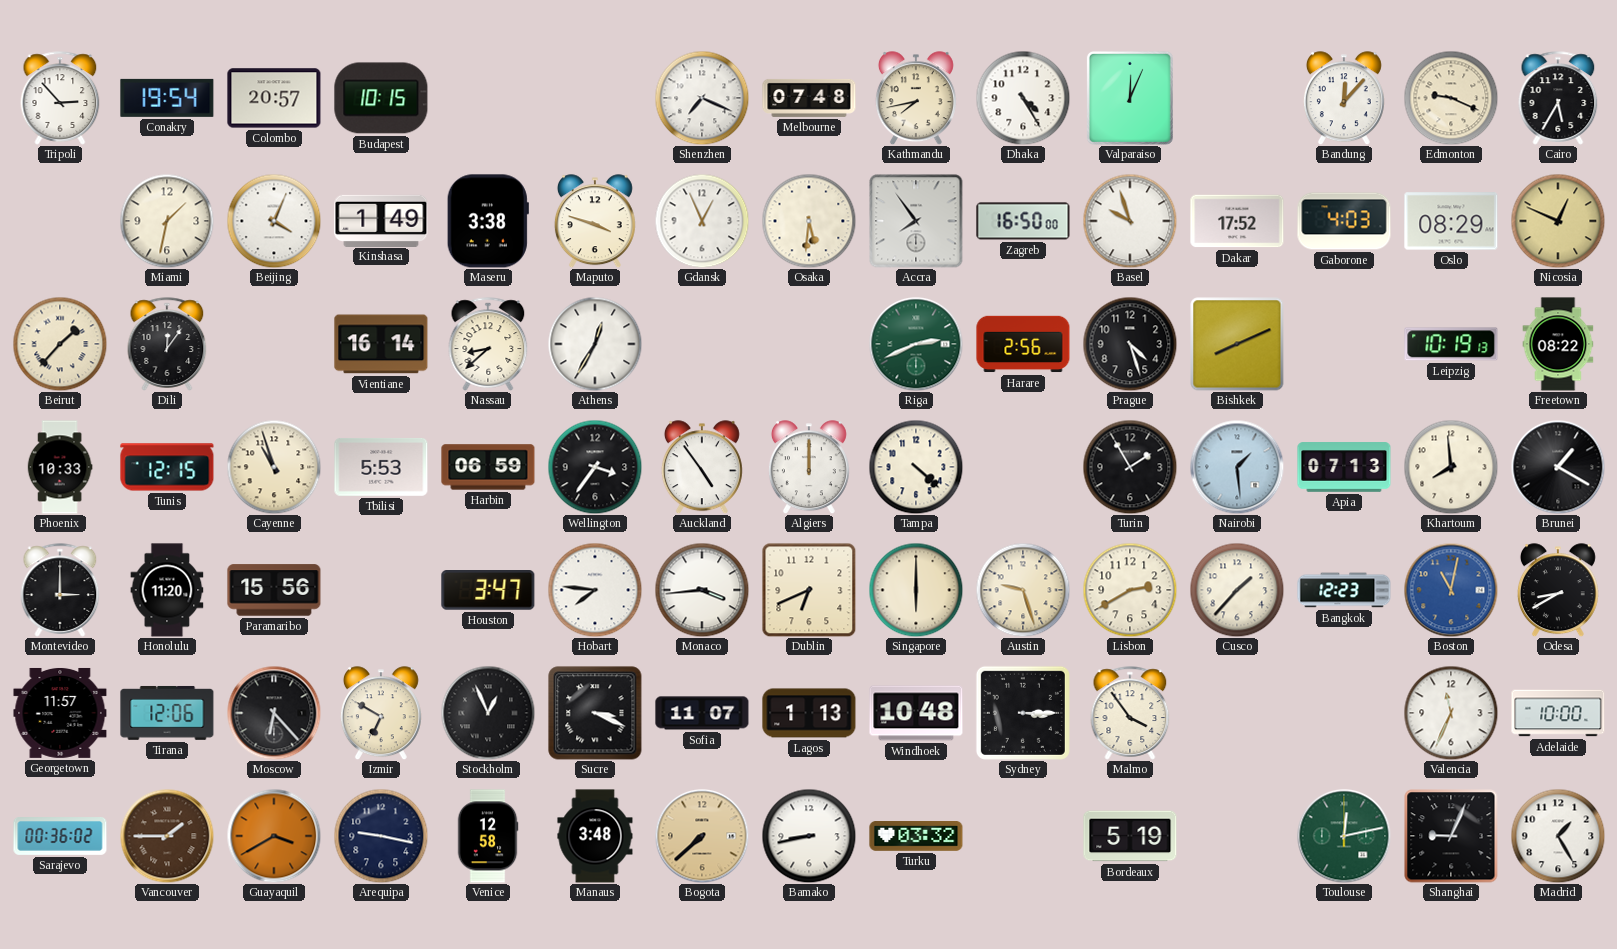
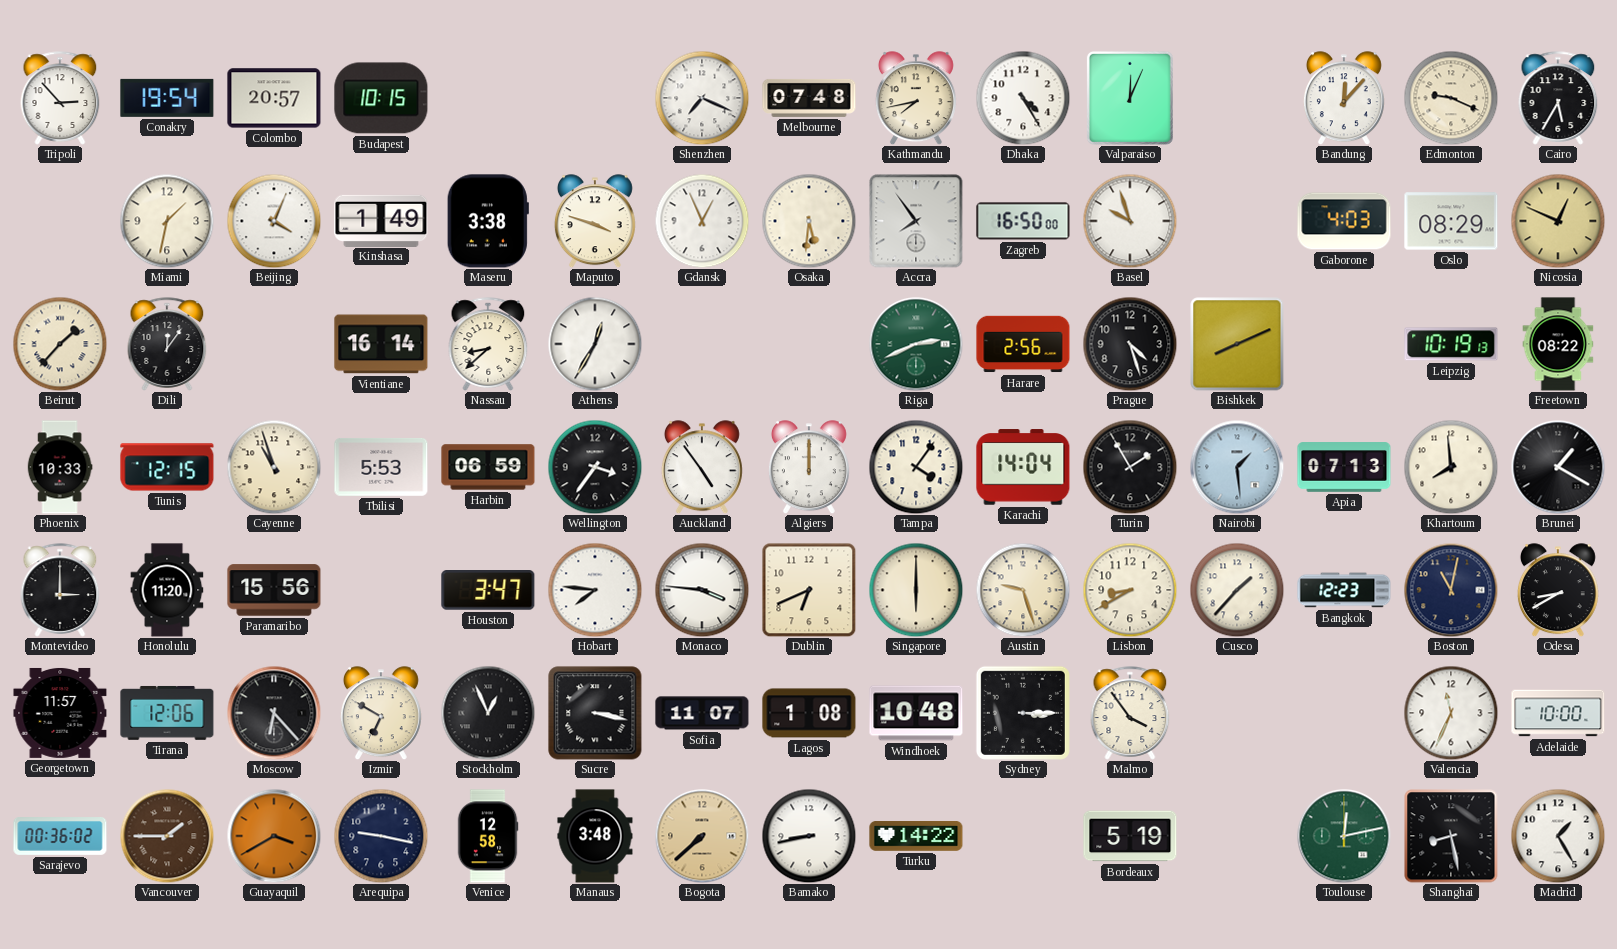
Dakar: 17:52 -> none (1237, 221)
Tampa: 4:22 -> 4:06 (916, 467)
Karachi: none -> 14:04 (1023, 467)
Monaco: 3:44 -> 3:46 (702, 590)
Lisbon: 2:40 -> 8:40 (1130, 590)
Boston dial: blue -> navy (1451, 590)
Sucre: 3:19 -> 3:17 (595, 713)
Lagos: 1:13 -> 1:08 (809, 713)
Turku: 03:32 -> 14:22 (916, 837)
Shanghai: 9:04 -> 8:28 (1451, 836)
